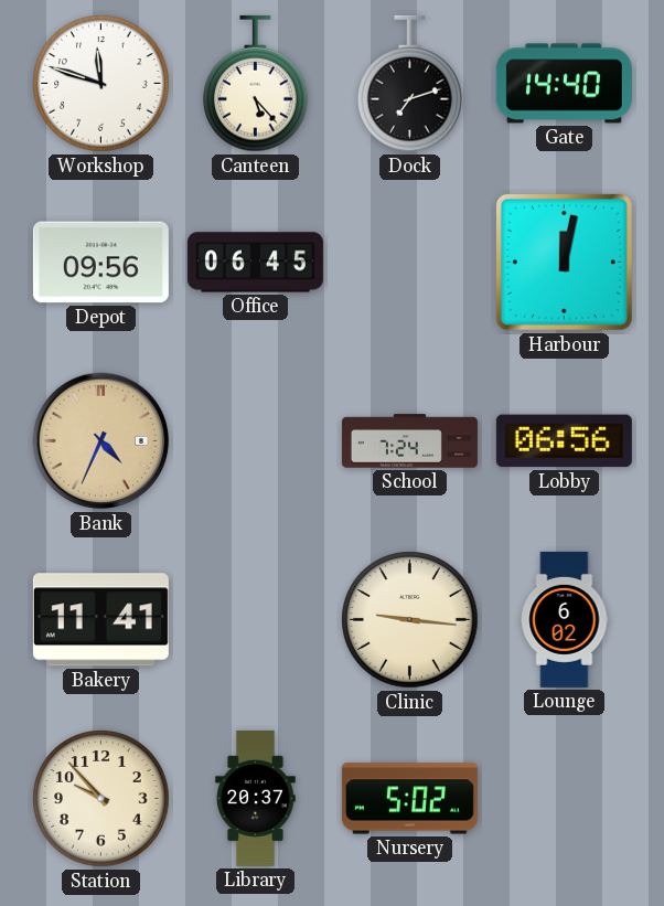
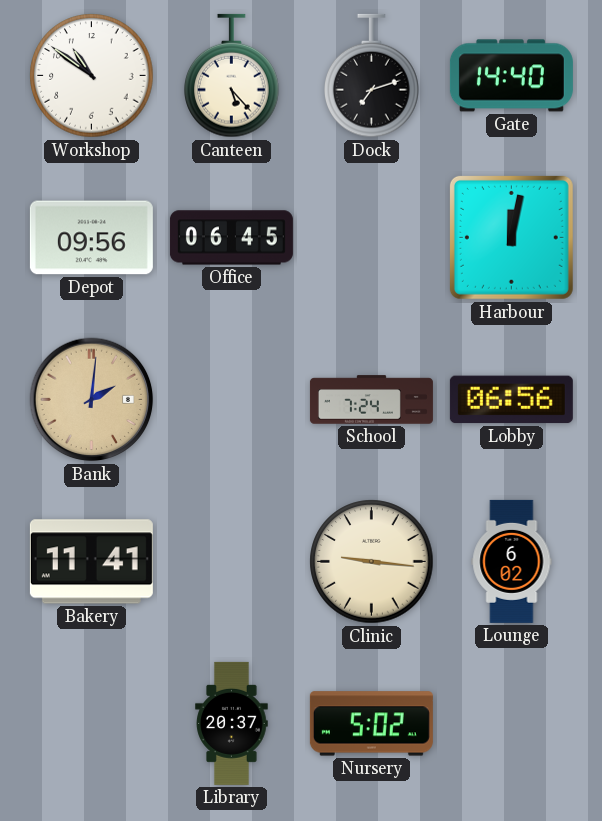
Workshop: 11:48 -> 10:51 (92, 76)
Bank: 4:34 -> 2:01 (92, 400)
Station: 9:53 -> none (101, 799)
